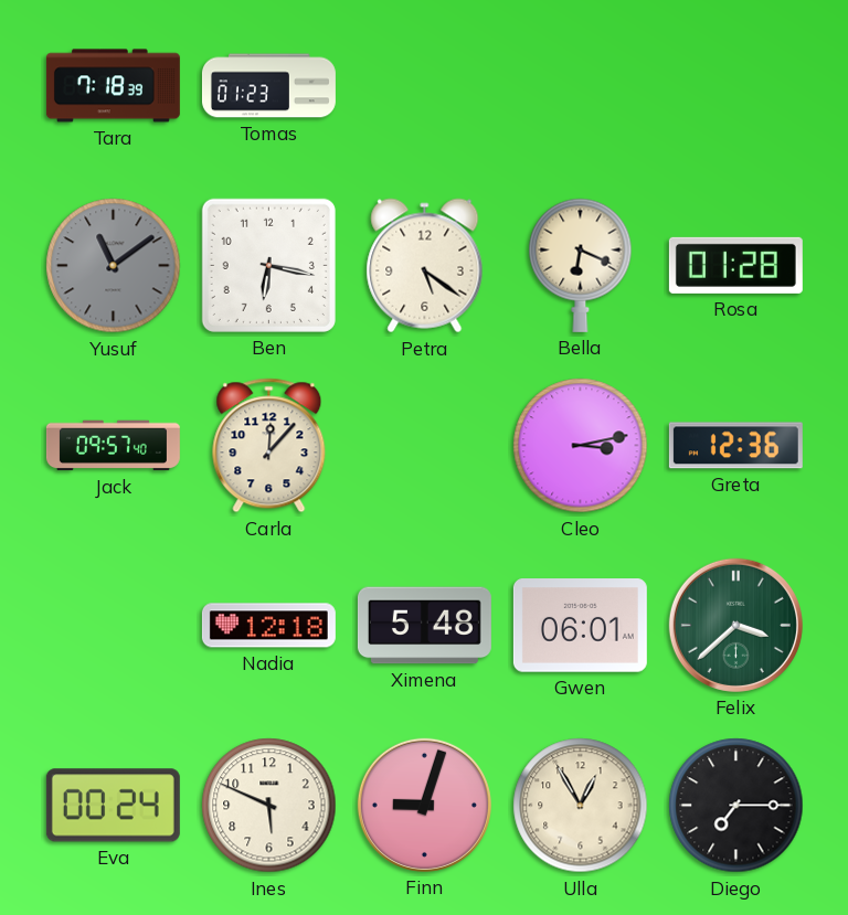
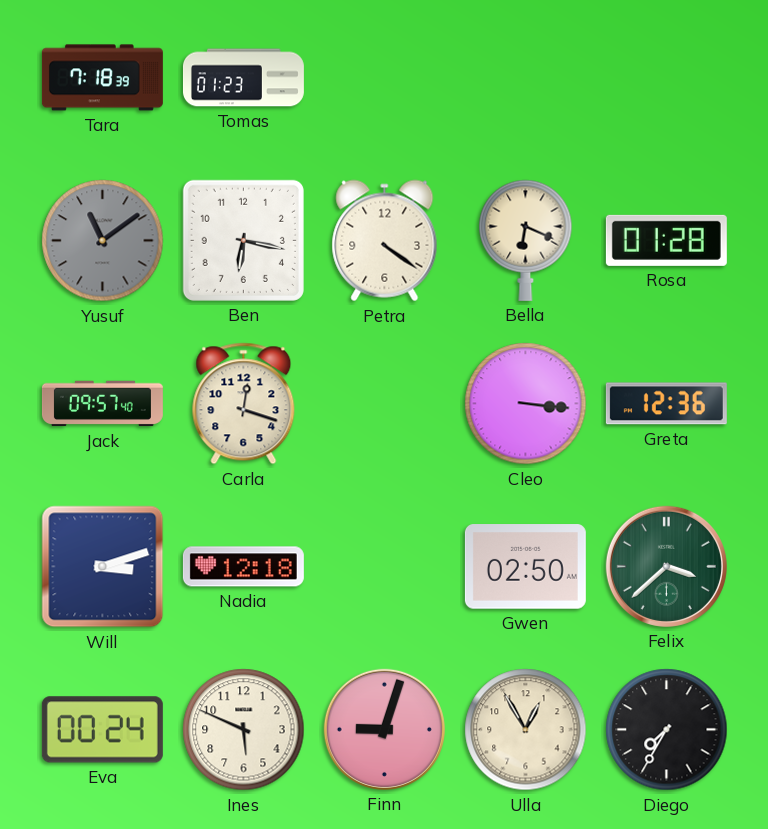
Petra: 5:21 -> 4:21 (385, 241)
Carla: 12:07 -> 12:18 (244, 404)
Cleo: 3:13 -> 3:16 (526, 404)
Will: none -> 3:12 (103, 567)
Ximena: 5:48 -> none (424, 626)
Gwen: 06:01 -> 02:50 (525, 567)
Diego: 7:15 -> 7:35 (667, 730)
